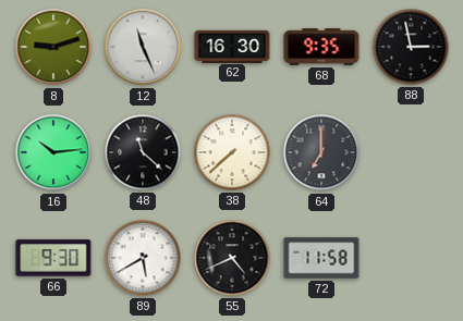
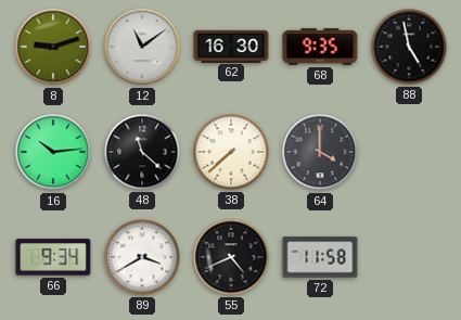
12: 11:26 -> 11:09 (142, 47)
88: 2:58 -> 4:58 (409, 47)
64: 7:00 -> 4:00 (320, 152)
66: 9:30 -> 9:34 (53, 257)
89: 5:40 -> 3:40 (142, 257)
